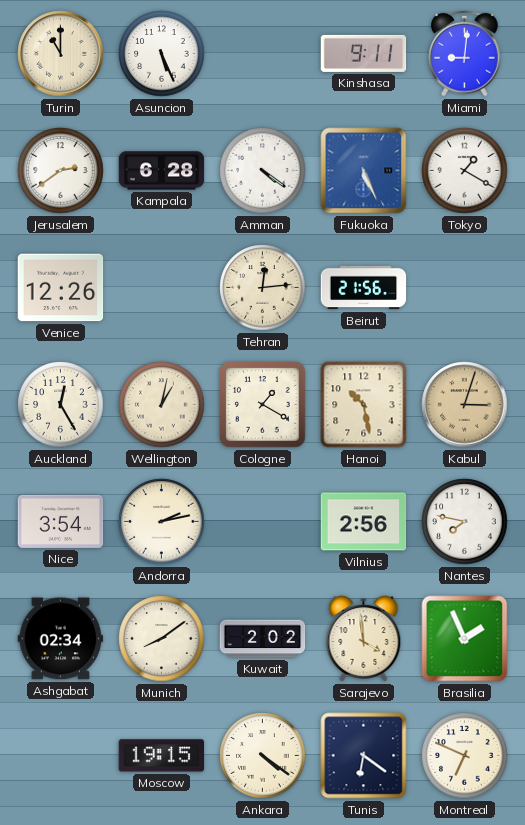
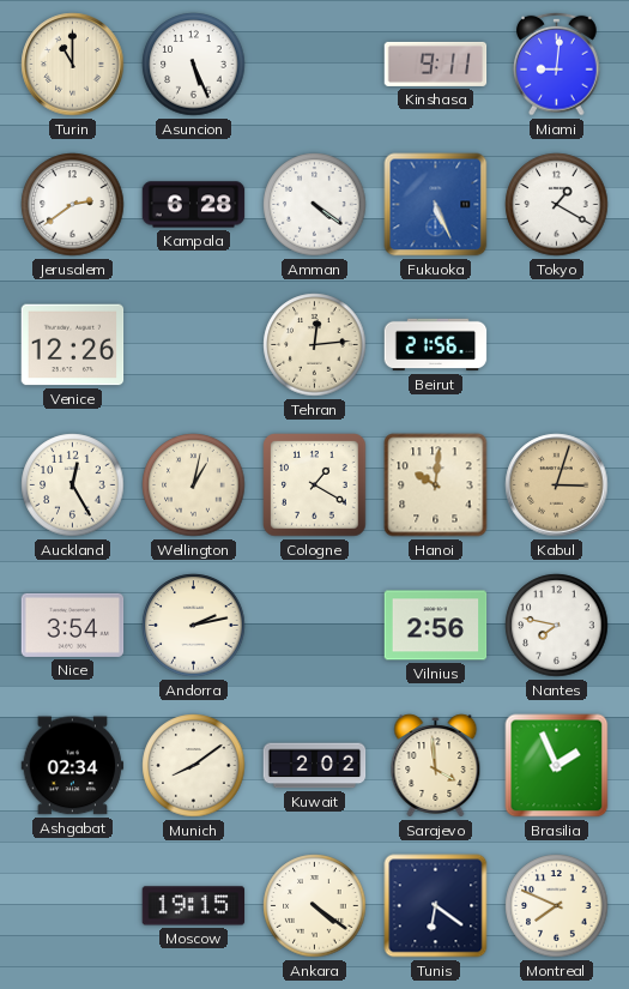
Hanoi: 10:28 -> 10:01 (436, 486)
Montreal: 6:49 -> 7:49 (557, 906)
